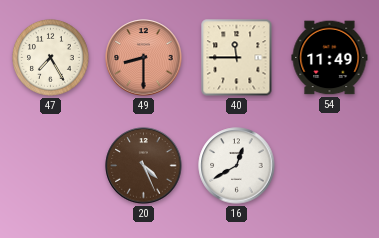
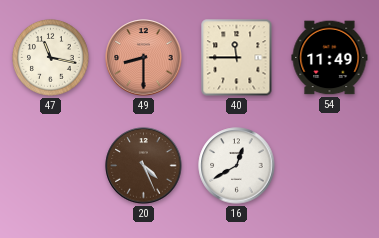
47: 7:25 -> 11:17 (51, 58)
